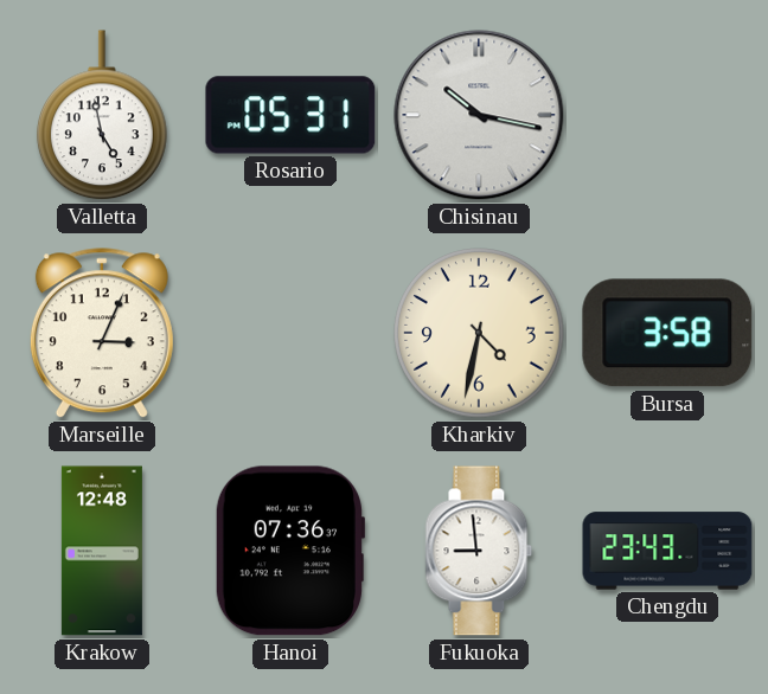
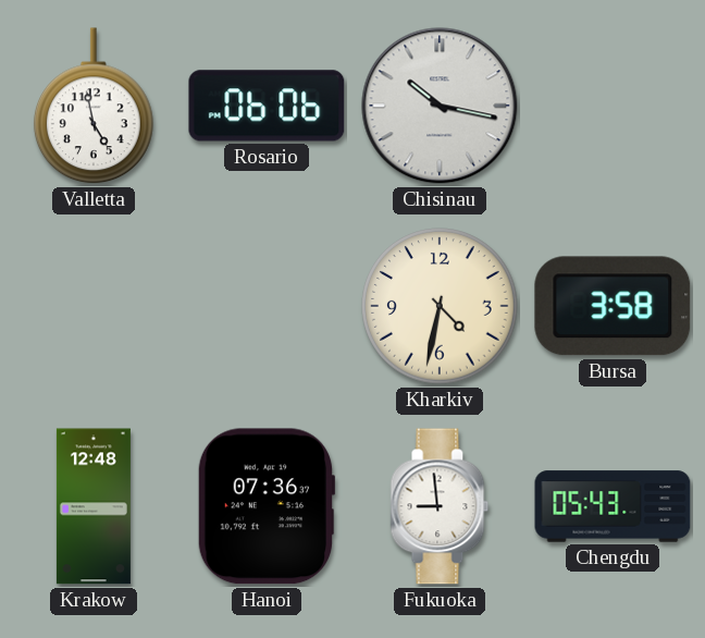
Rosario: 05:31 -> 06:06 (267, 106)
Marseille: 3:04 -> none (102, 334)
Chengdu: 23:43 -> 05:43 (613, 506)
